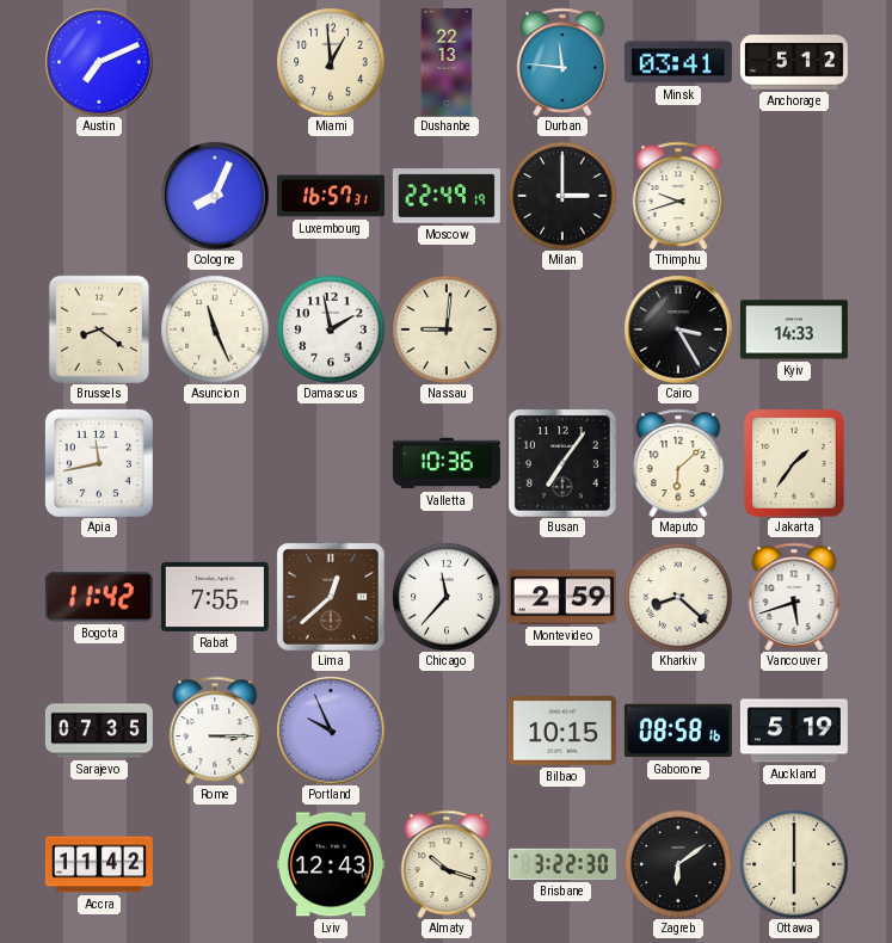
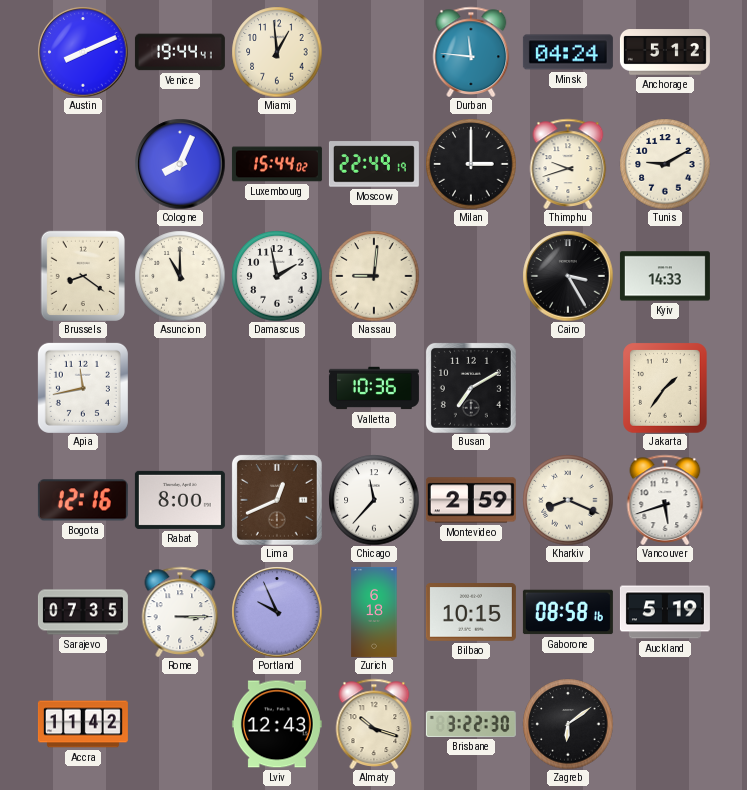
Austin: 7:11 -> 8:11 (83, 52)
Venice: none -> 19:44 (180, 52)
Dushanbe: 22:13 -> none (447, 62)
Minsk: 03:41 -> 04:24 (568, 52)
Luxembourg: 16:57 -> 15:44 (277, 164)
Tunis: none -> 9:10 (665, 164)
Asuncion: 11:26 -> 11:00 (180, 276)
Busan: 7:06 -> 7:10 (471, 388)
Maputo: 6:08 -> none (678, 463)
Bogota: 11:42 -> 12:16 (83, 500)
Rabat: 7:55 -> 8:00 (180, 500)
Lima: 12:38 -> 12:41 (277, 500)
Kharkiv: 8:22 -> 8:19 (568, 500)
Zurich: none -> 6:18 (374, 612)
Ottawa: 6:00 -> none (794, 864)
